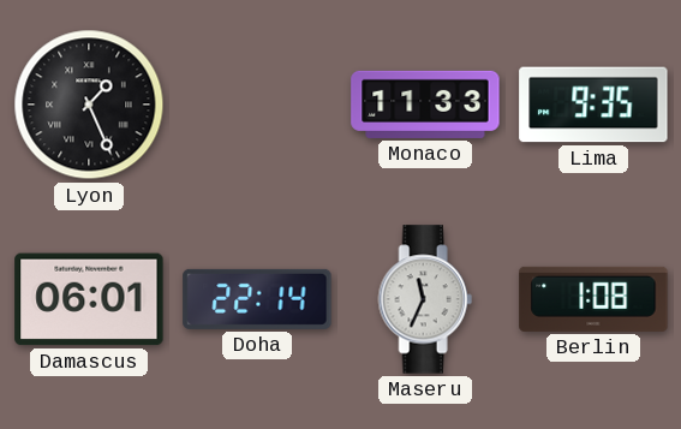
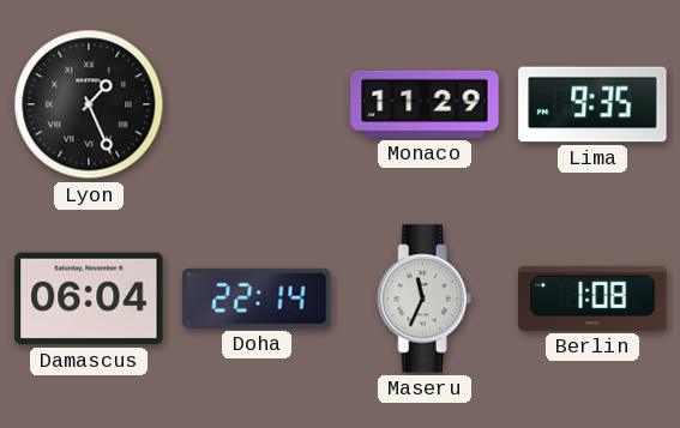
Monaco: 11:33 -> 11:29 (425, 104)
Damascus: 06:01 -> 06:04 (89, 299)
